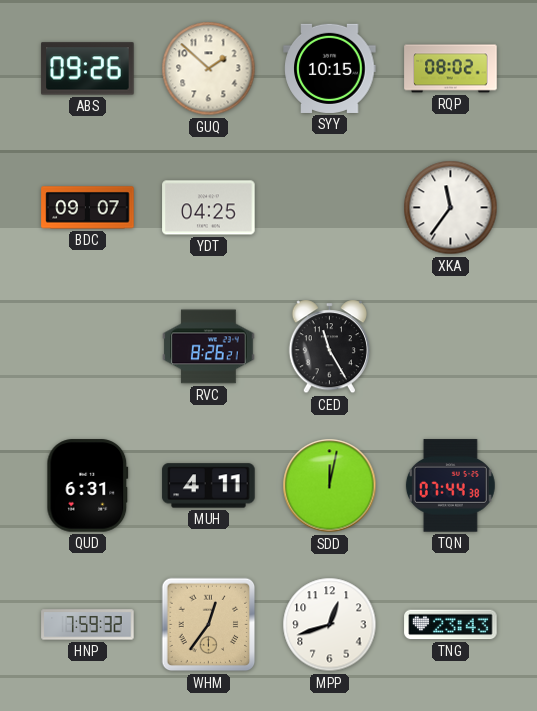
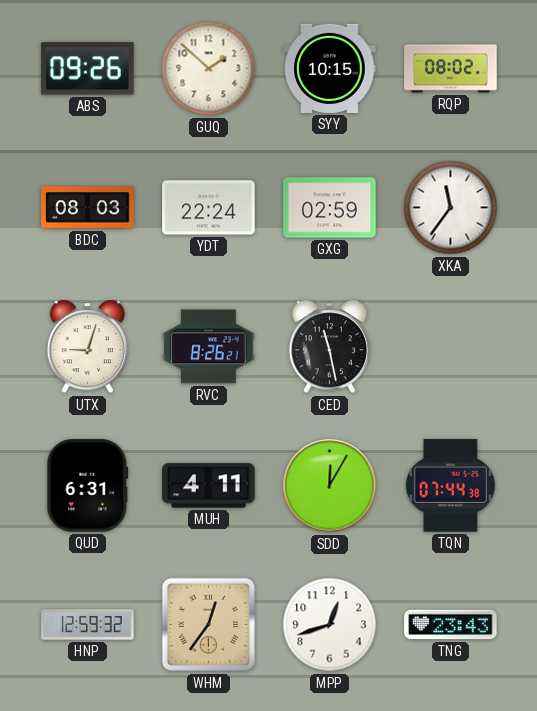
BDC: 09:07 -> 08:03 (88, 208)
YDT: 04:25 -> 22:24 (209, 208)
GXG: none -> 02:59 (330, 208)
UTX: none -> 9:03 (87, 347)
CED: 11:25 -> 11:28 (329, 347)
SDD: 12:02 -> 12:05 (330, 486)
HNP: 7:59 -> 12:59 (88, 625)
